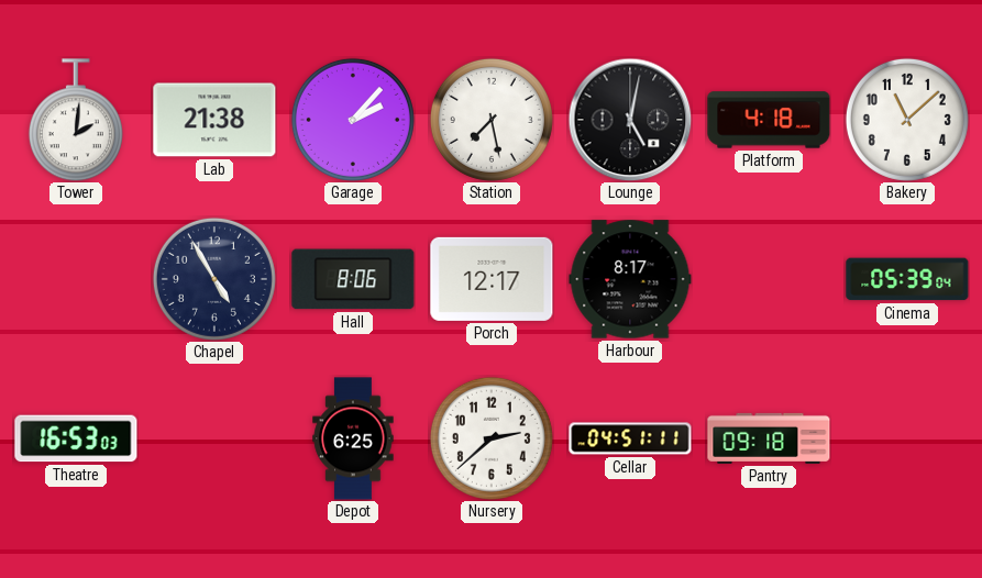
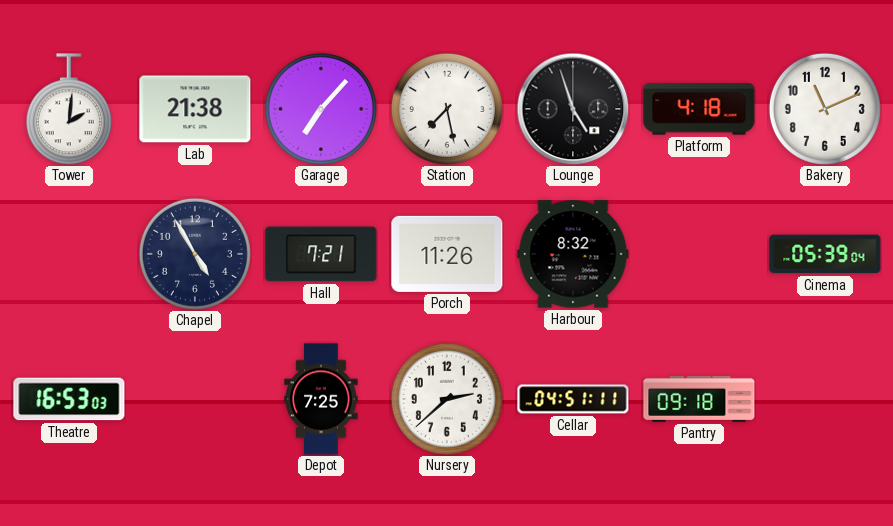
Garage: 2:07 -> 7:07 (321, 109)
Lounge: 5:02 -> 4:57 (573, 109)
Bakery: 11:08 -> 11:11 (825, 109)
Hall: 8:06 -> 7:21 (321, 254)
Porch: 12:17 -> 11:26 (447, 254)
Harbour: 8:17 -> 8:32 (573, 254)
Depot: 6:25 -> 7:25 (321, 399)
